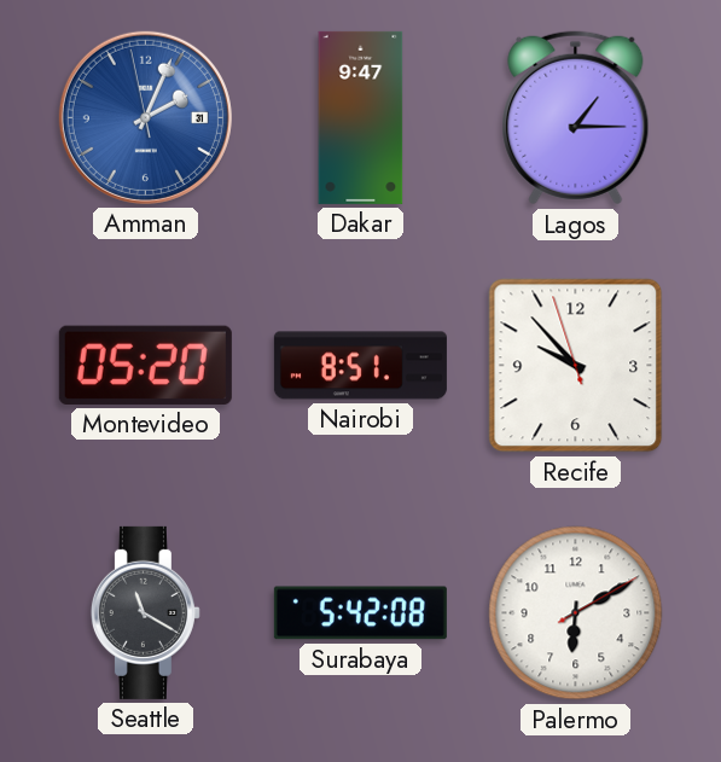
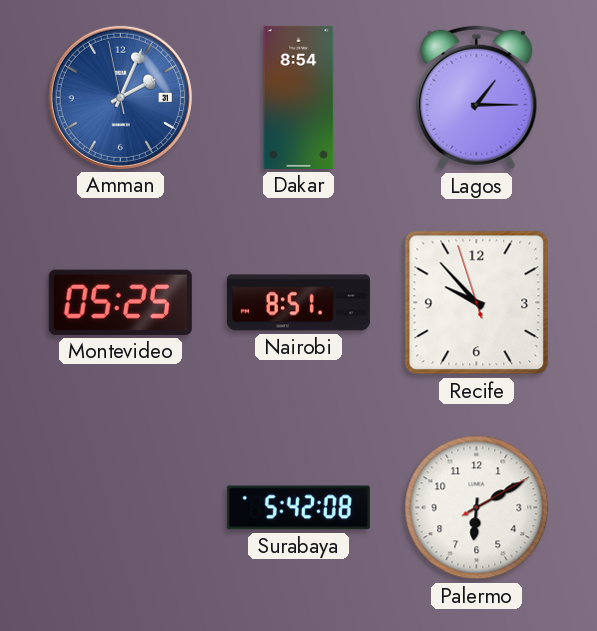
Dakar: 9:47 -> 8:54 (299, 97)
Montevideo: 05:20 -> 05:25 (120, 302)
Seattle: 11:20 -> none (145, 612)
